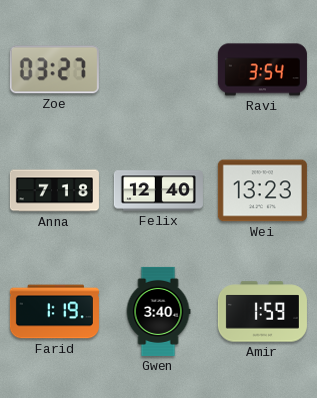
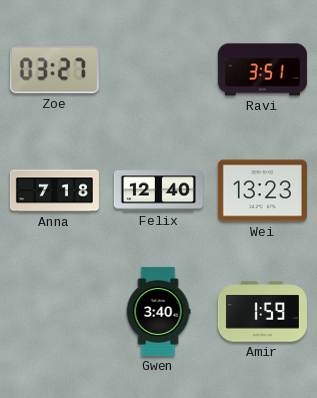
Ravi: 3:54 -> 3:51 (262, 70)
Farid: 1:19 -> none (54, 312)
